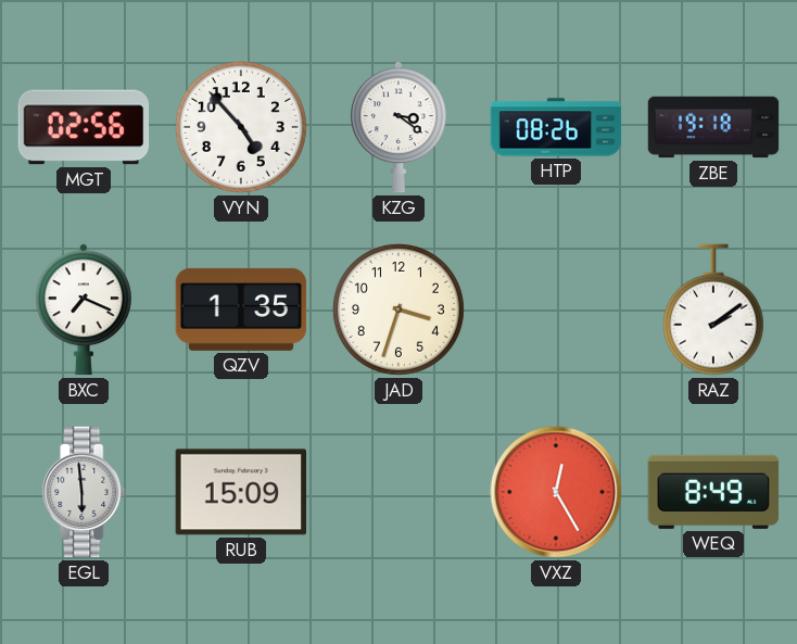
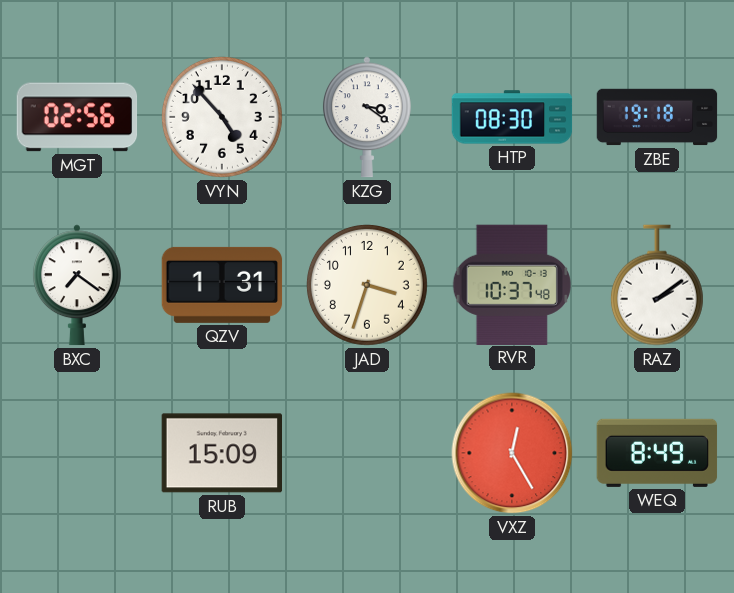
HTP: 08:26 -> 08:30 (512, 117)
BXC: 7:19 -> 7:21 (77, 285)
QZV: 1:35 -> 1:31 (222, 285)
RVR: none -> 10:37 (512, 284)
EGL: 5:59 -> none (84, 492)
